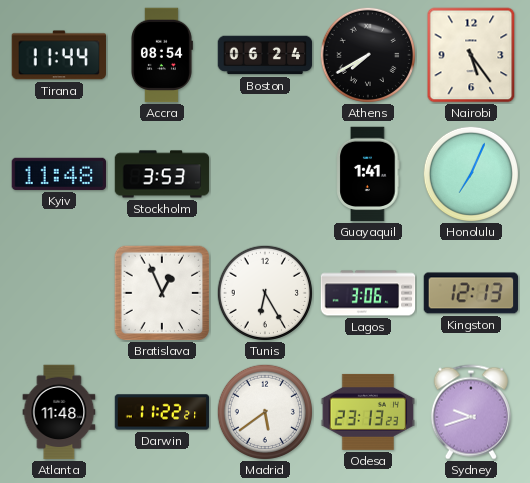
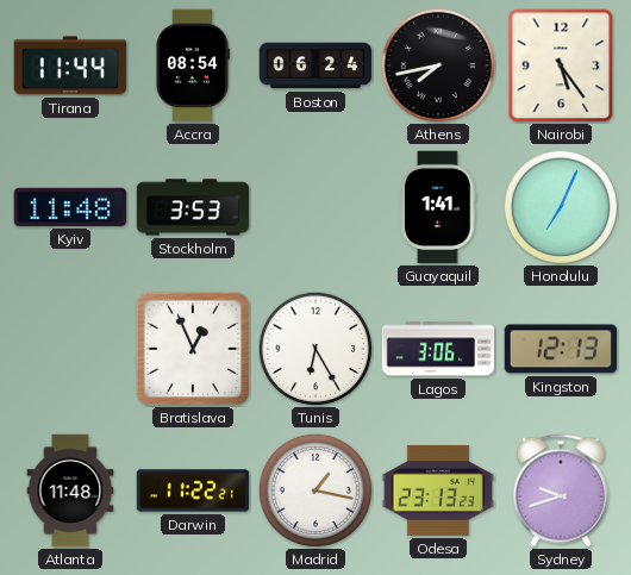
Athens: 7:40 -> 7:43 (438, 65)
Madrid: 5:39 -> 1:17 (315, 490)
